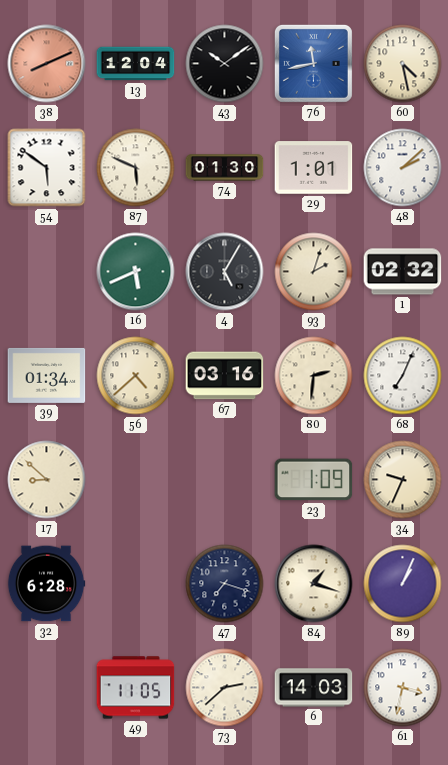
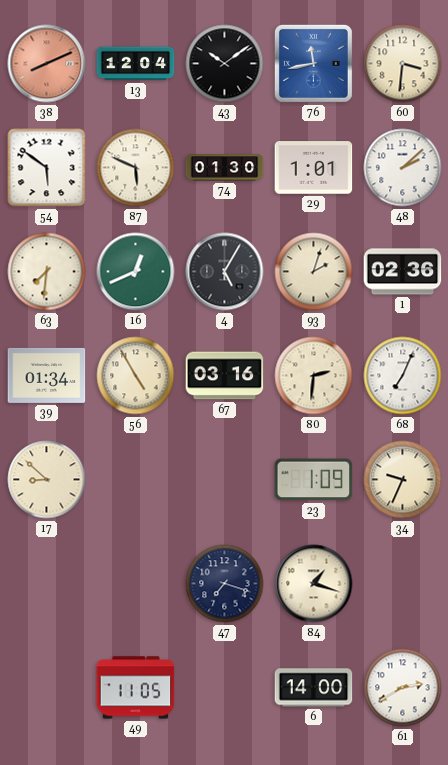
60: 4:28 -> 3:31 (403, 64)
63: none -> 7:31 (47, 272)
16: 5:41 -> 12:41 (136, 272)
1: 02:32 -> 02:36 (403, 272)
56: 4:38 -> 4:55 (136, 376)
32: 6:28 -> none (46, 584)
89: 1:04 -> none (403, 584)
73: 2:38 -> none (225, 688)
6: 14:03 -> 14:00 (314, 688)
61: 3:32 -> 2:40 (403, 688)
